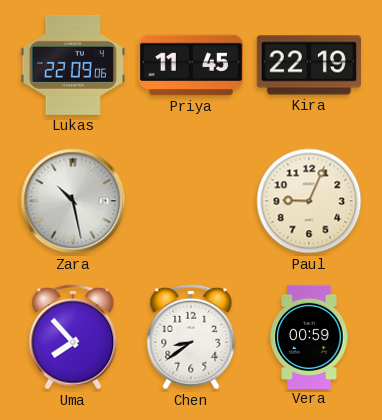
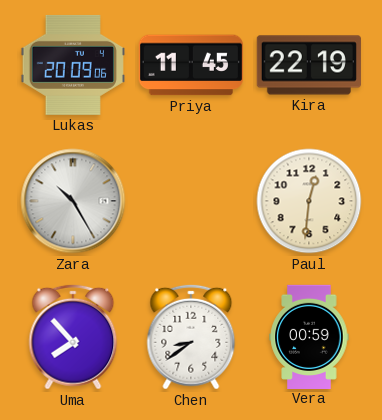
Lukas: 22:09 -> 20:09 (73, 65)
Zara: 10:28 -> 10:25 (73, 201)
Paul: 9:04 -> 12:31 (309, 201)
